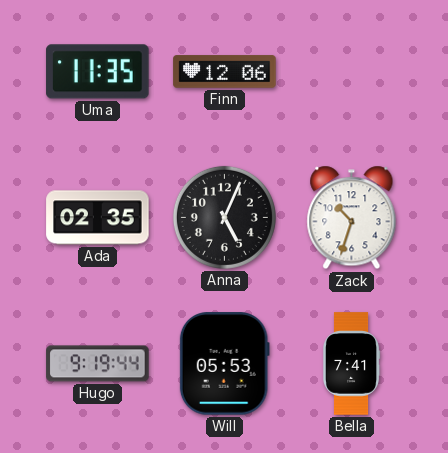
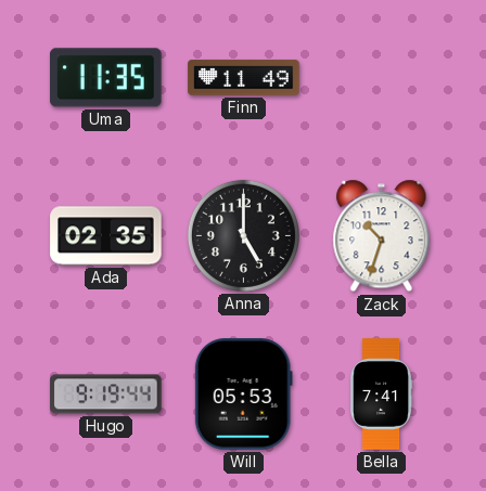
Finn: 12:06 -> 11:49 (244, 78)
Anna: 5:04 -> 5:00 (243, 235)
